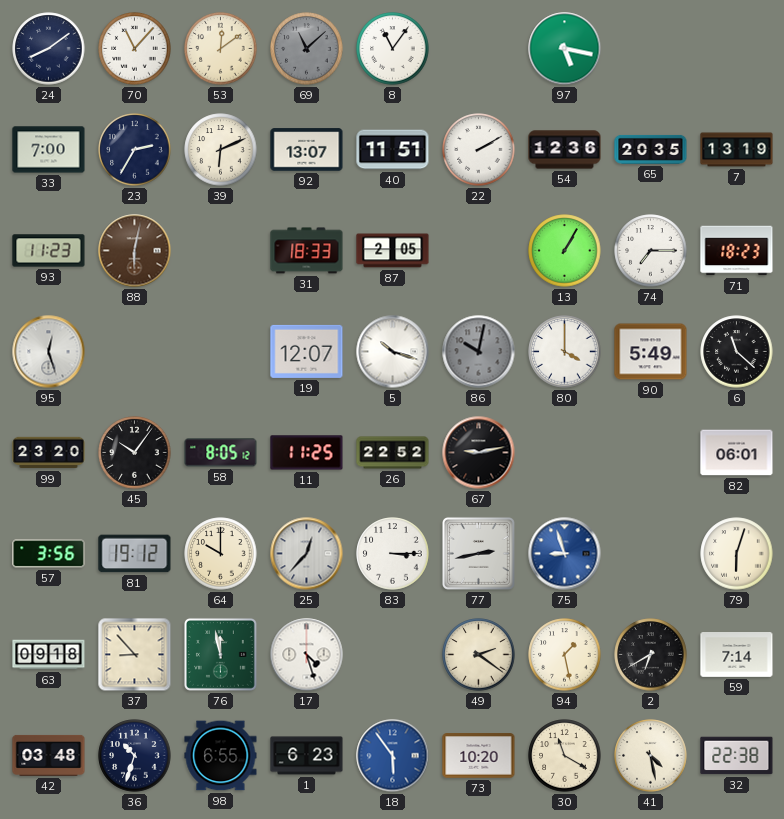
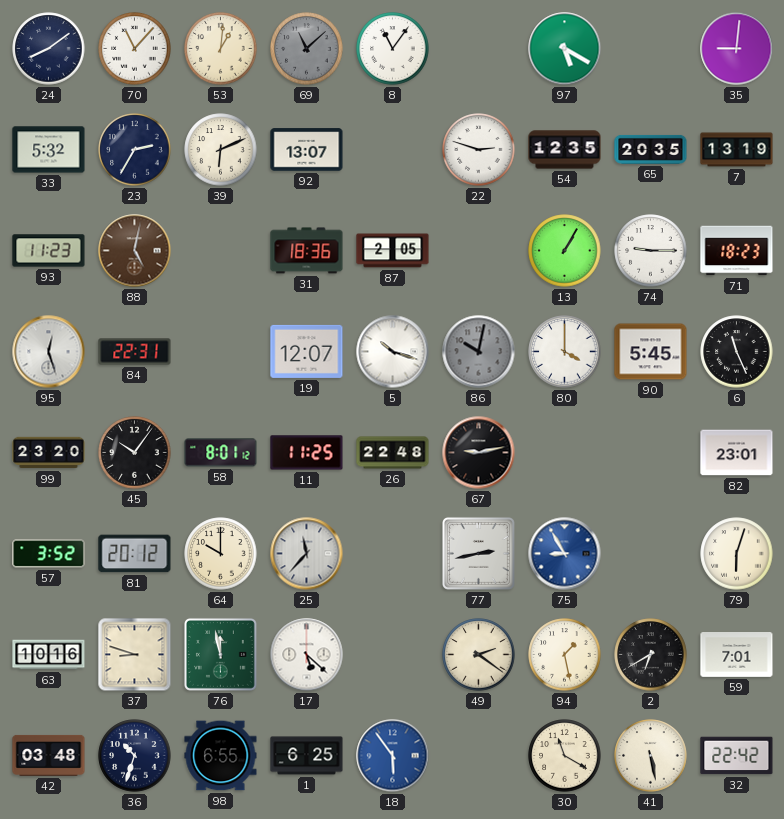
53: 12:09 -> 1:01 (221, 49)
97: 5:17 -> 5:20 (565, 49)
35: none -> 9:01 (737, 49)
33: 7:00 -> 5:32 (49, 150)
40: 11:51 -> none (393, 150)
22: 2:10 -> 2:48 (479, 150)
54: 12:36 -> 12:35 (565, 150)
88: 6:02 -> 5:02 (135, 251)
31: 18:33 -> 18:36 (307, 251)
74: 7:15 -> 9:15 (651, 251)
84: none -> 22:31 (135, 352)
90: 5:49 -> 5:45 (651, 352)
6: 11:22 -> 11:26 (737, 352)
58: 8:05 -> 8:01 (221, 453)
26: 22:52 -> 22:48 (393, 453)
82: 06:01 -> 23:01 (737, 453)
57: 3:56 -> 3:52 (49, 554)
81: 19:12 -> 20:12 (135, 554)
25: 12:37 -> 11:37 (307, 554)
83: 3:15 -> none (393, 554)
75: 8:57 -> 8:55 (565, 554)
63: 09:18 -> 10:16 (49, 655)
37: 8:53 -> 8:48 (135, 655)
17: 4:27 -> 5:22 (307, 655)
59: 7:14 -> 7:01 (737, 655)
1: 6:23 -> 6:25 (307, 756)
73: 10:20 -> none (479, 756)
41: 4:28 -> 5:28 (651, 756)
32: 22:38 -> 22:42 (737, 756)
